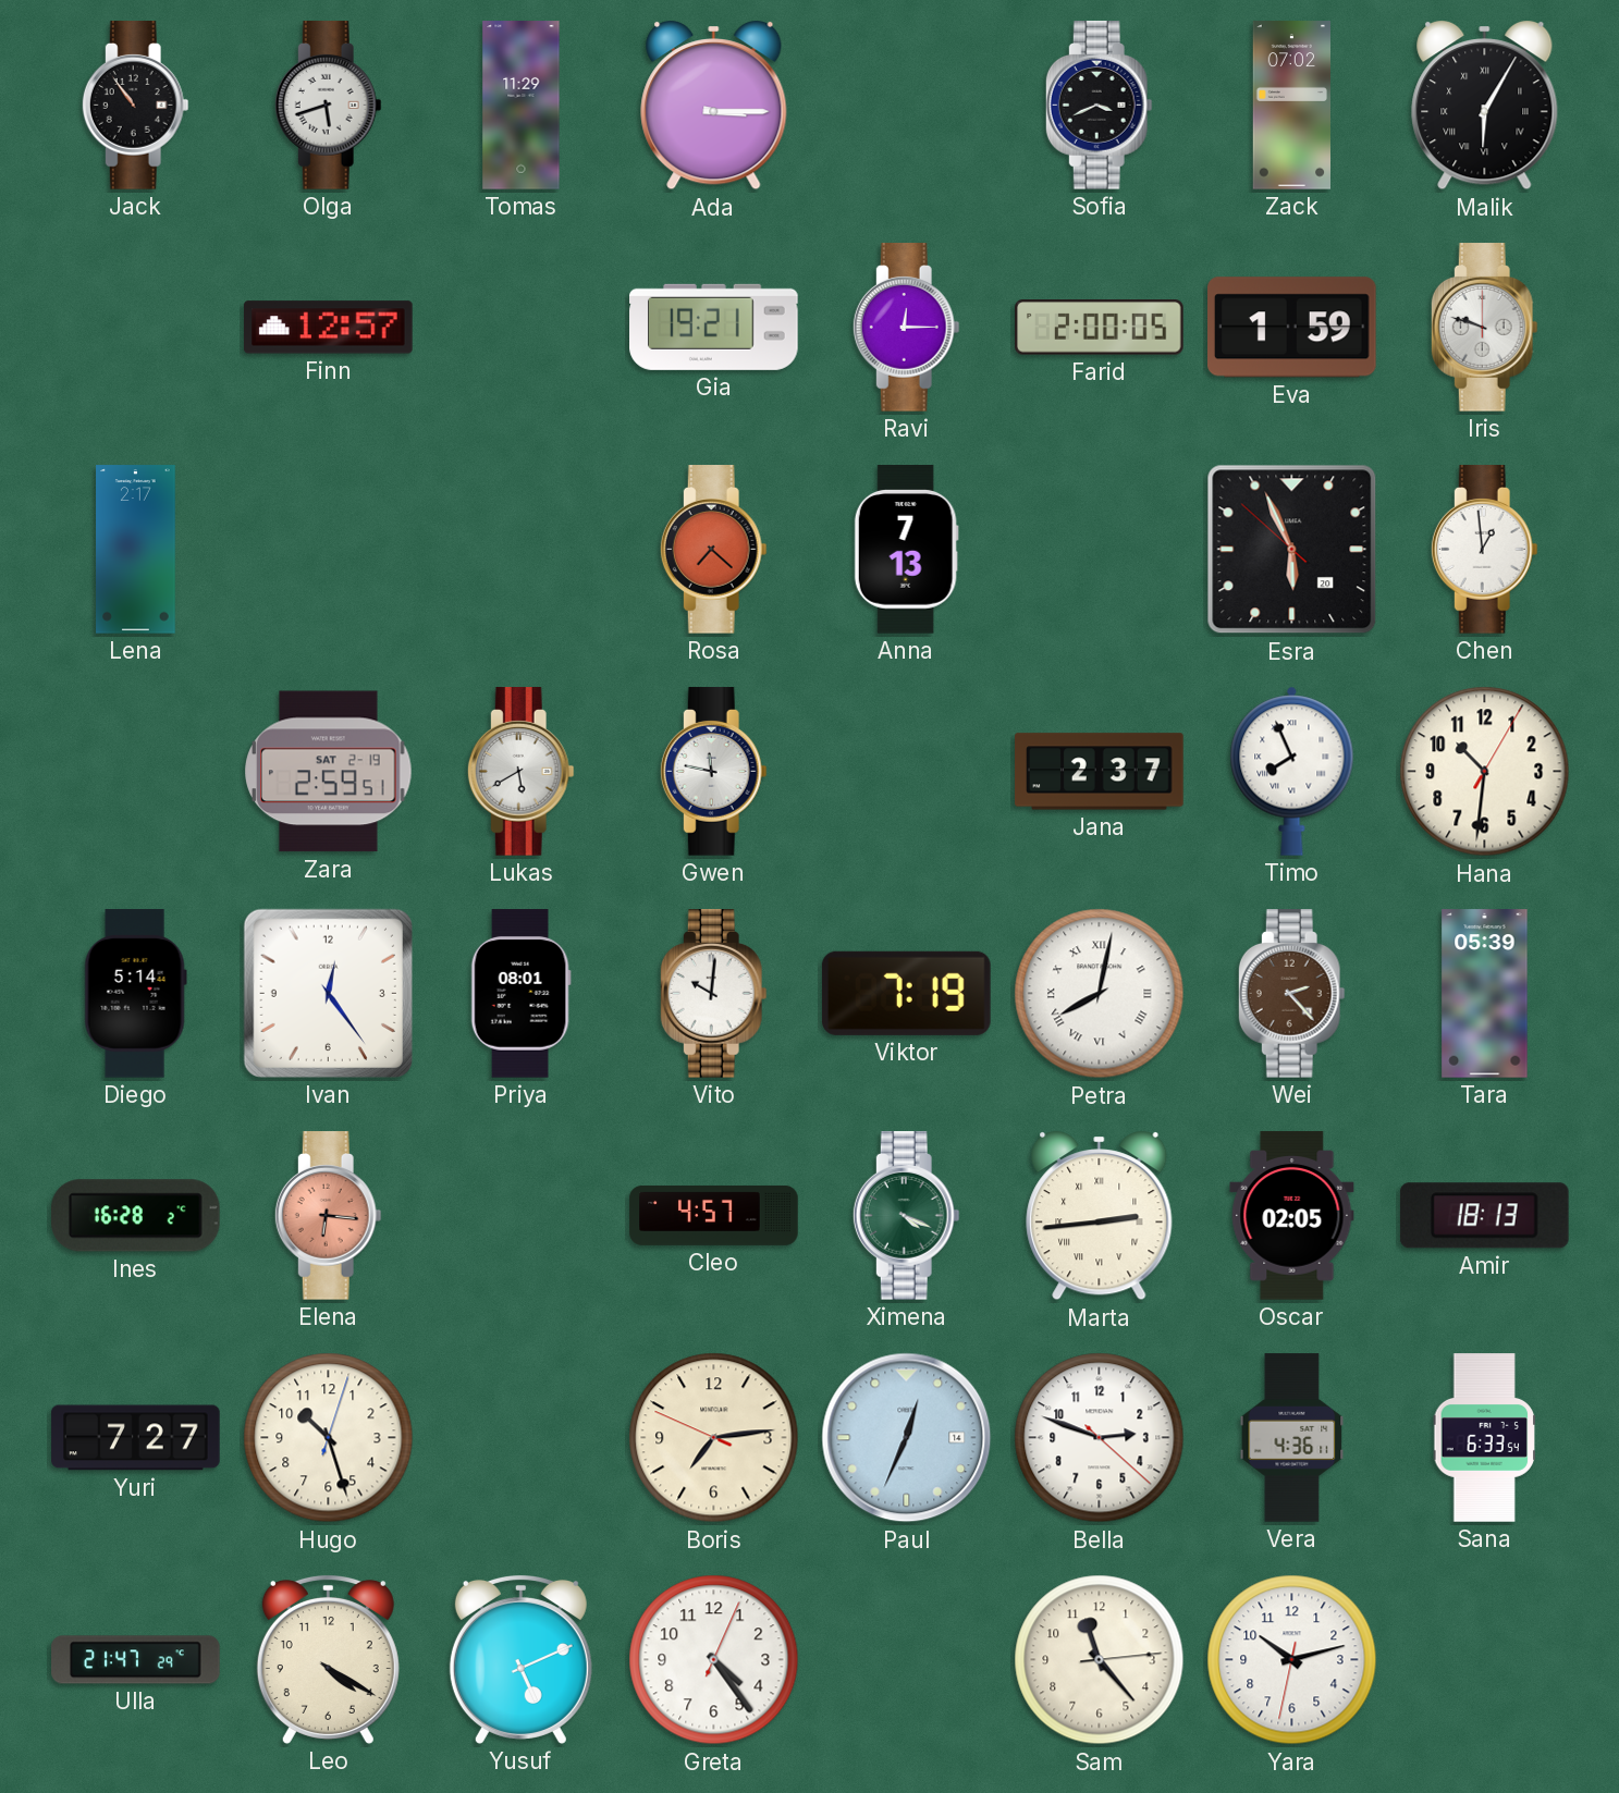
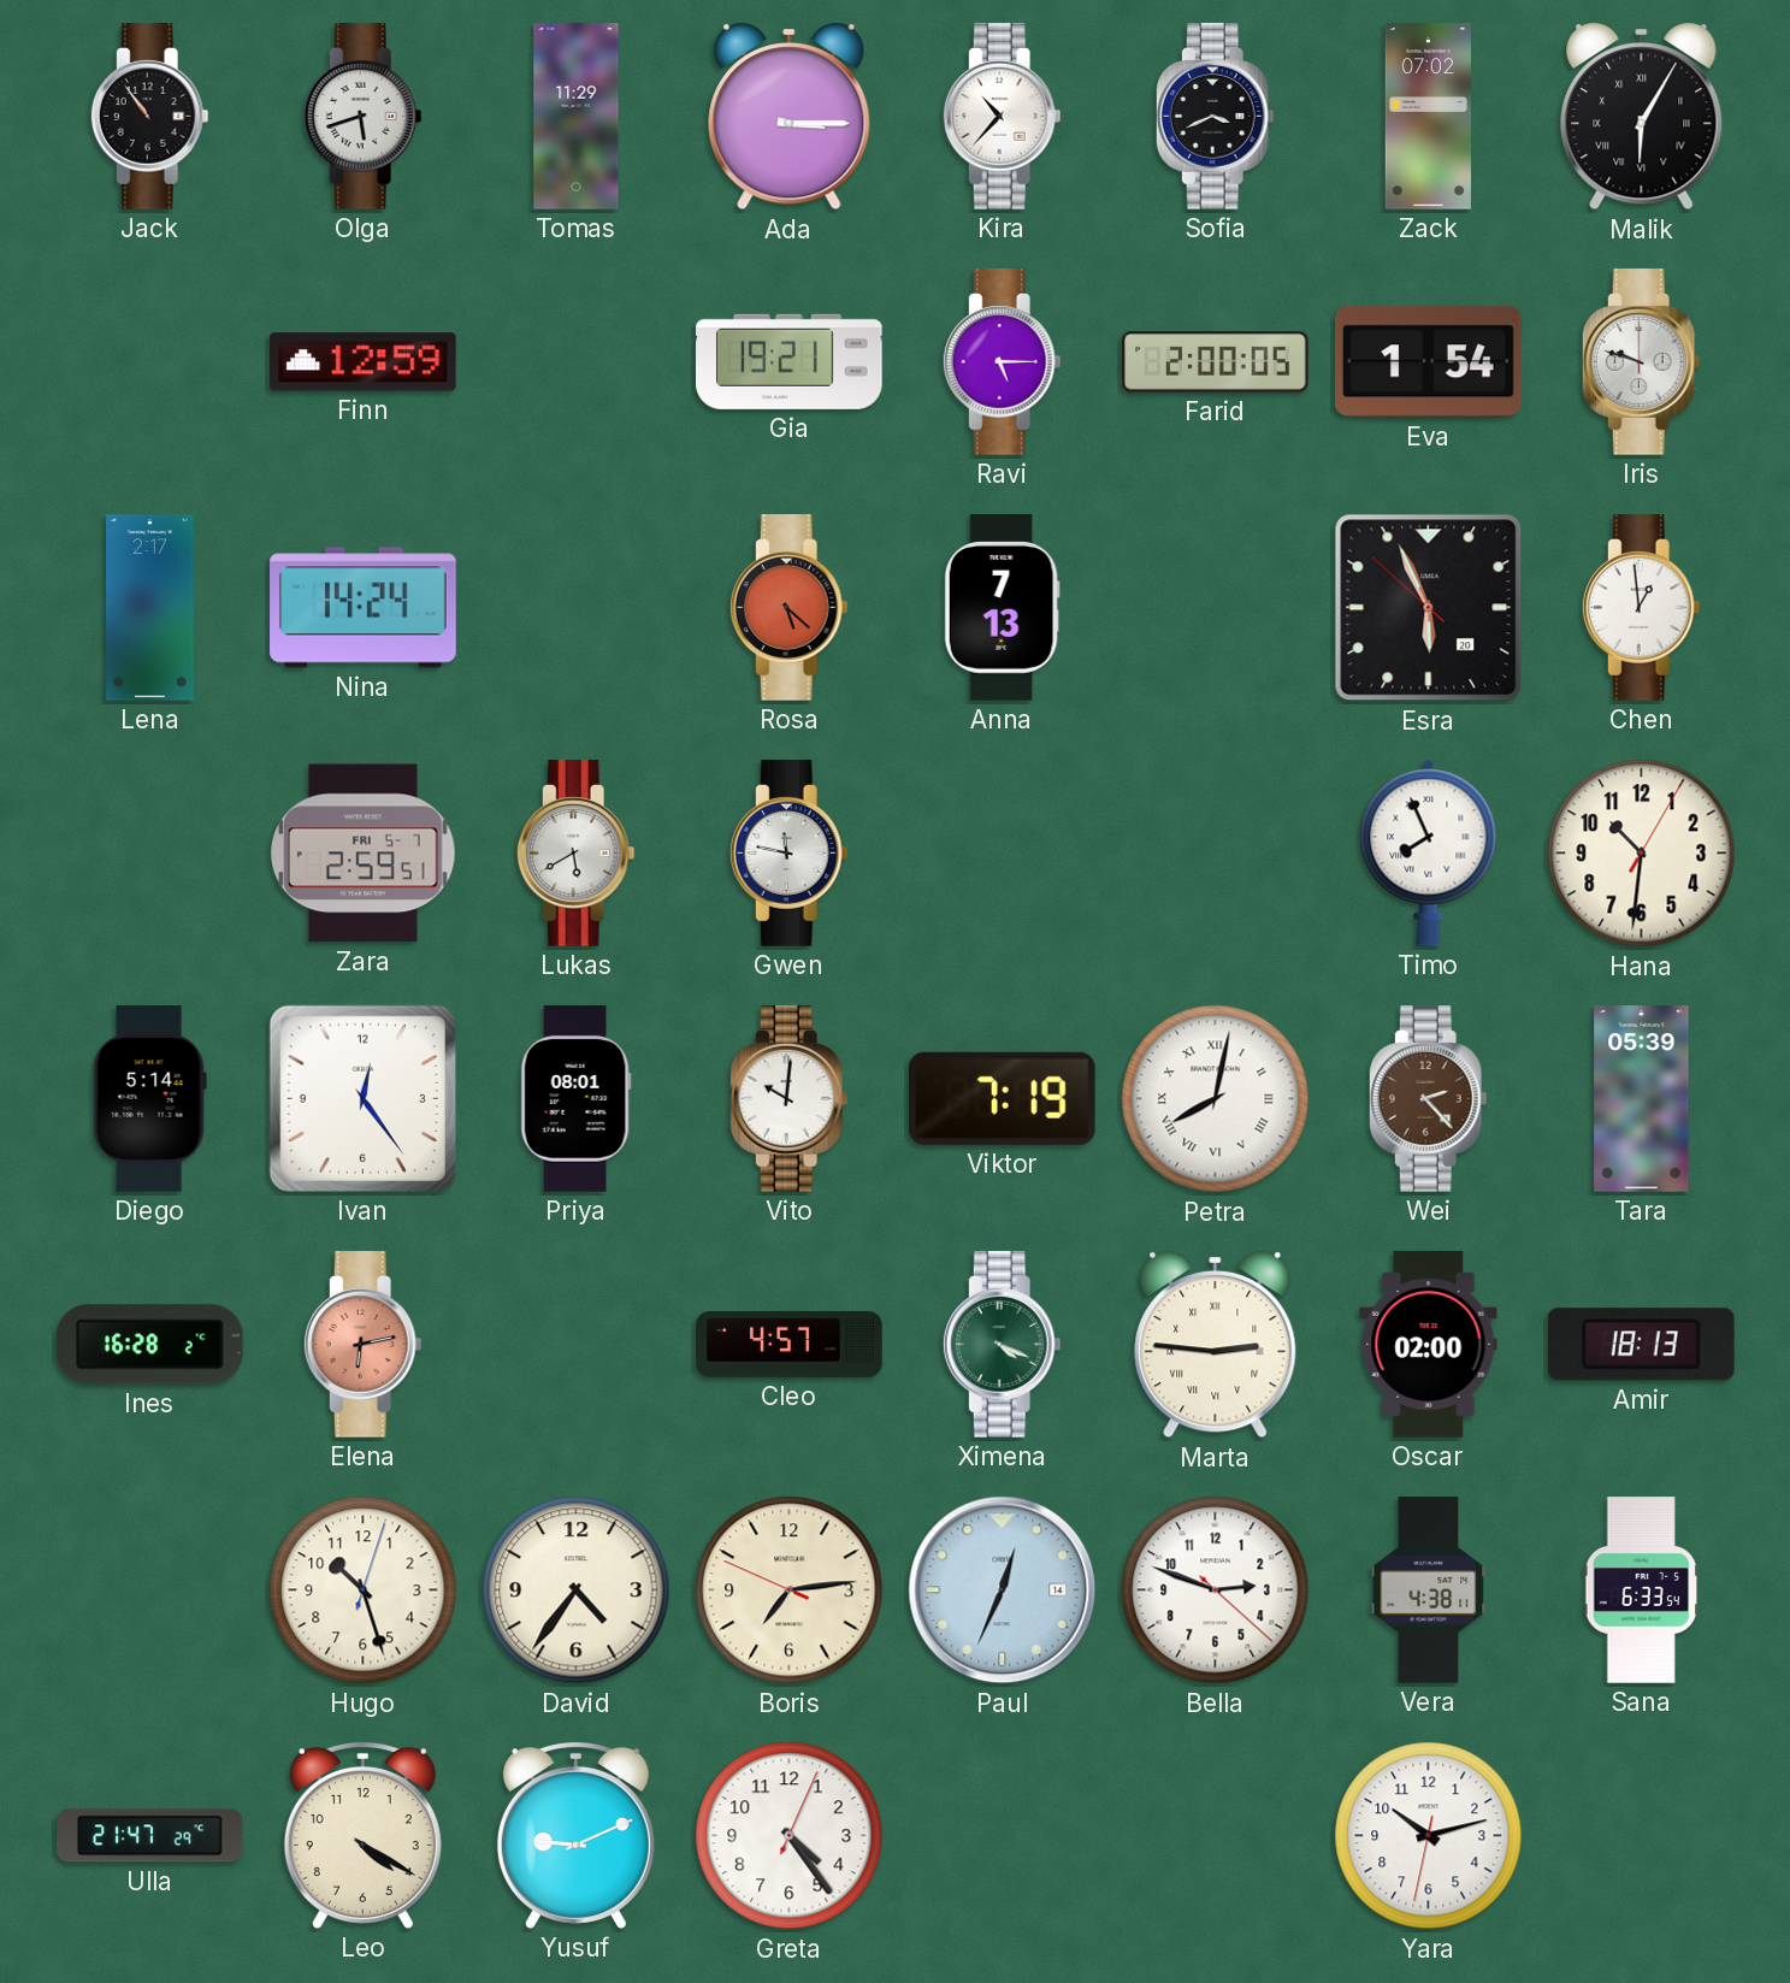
Kira: none -> 10:37 (1002, 117)
Finn: 12:57 -> 12:59 (364, 362)
Ravi: 12:15 -> 5:15 (1002, 362)
Eva: 1:59 -> 1:54 (1429, 362)
Nina: none -> 14:24 (364, 608)
Rosa: 7:22 -> 5:22 (788, 608)
Zara date: SAT 2-19 -> FRI 5-7 (364, 854)
Jana: 2:37 -> none (1100, 772)
Elena: 6:16 -> 6:13 (362, 1345)
Marta: 2:44 -> 2:46 (1216, 1345)
Oscar: 02:05 -> 02:00 (1429, 1345)
Yuri: 7:27 -> none (136, 1438)
David: none -> 4:36 (577, 1590)
Vera: 4:36 -> 4:38 (1429, 1590)
Yusuf: 5:11 -> 9:11 (575, 1835)
Sam: 11:23 -> none (1100, 1660)
